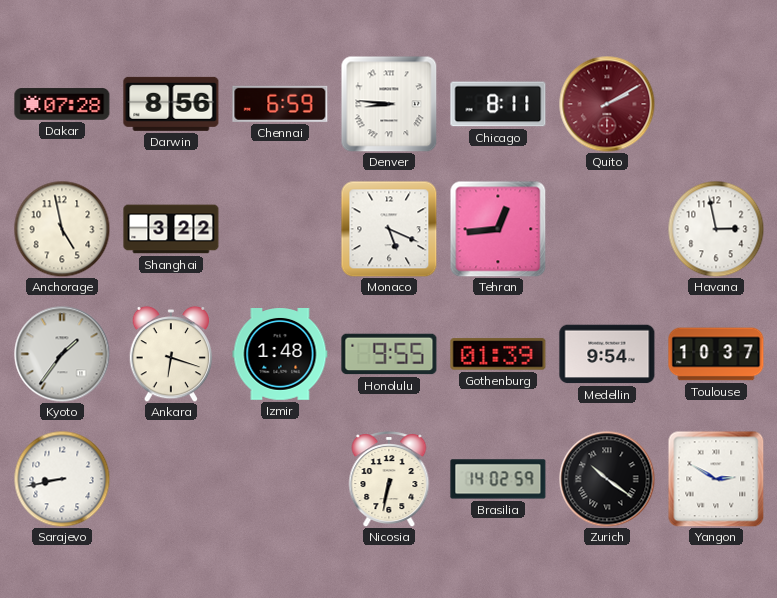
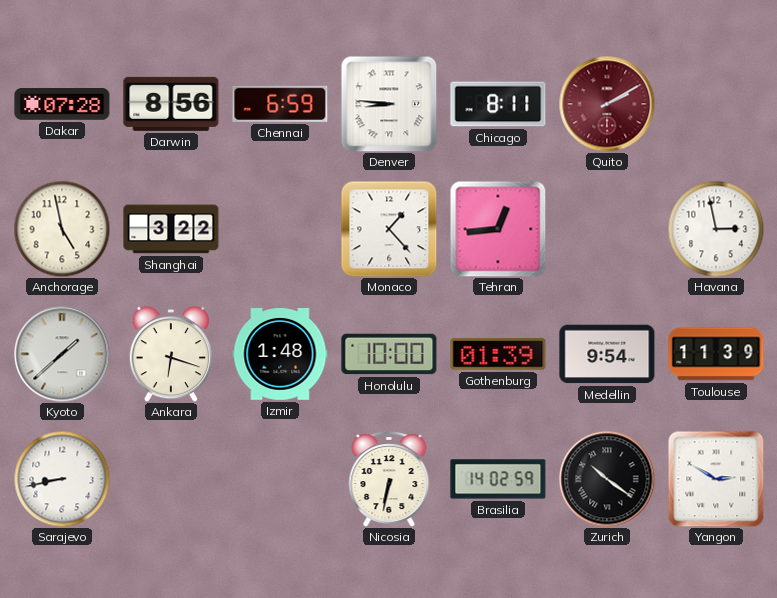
Monaco: 5:19 -> 1:23 (389, 229)
Kyoto: 1:36 -> 1:38 (62, 354)
Honolulu: 9:55 -> 10:00 (389, 354)
Toulouse: 10:37 -> 11:39 (716, 354)
